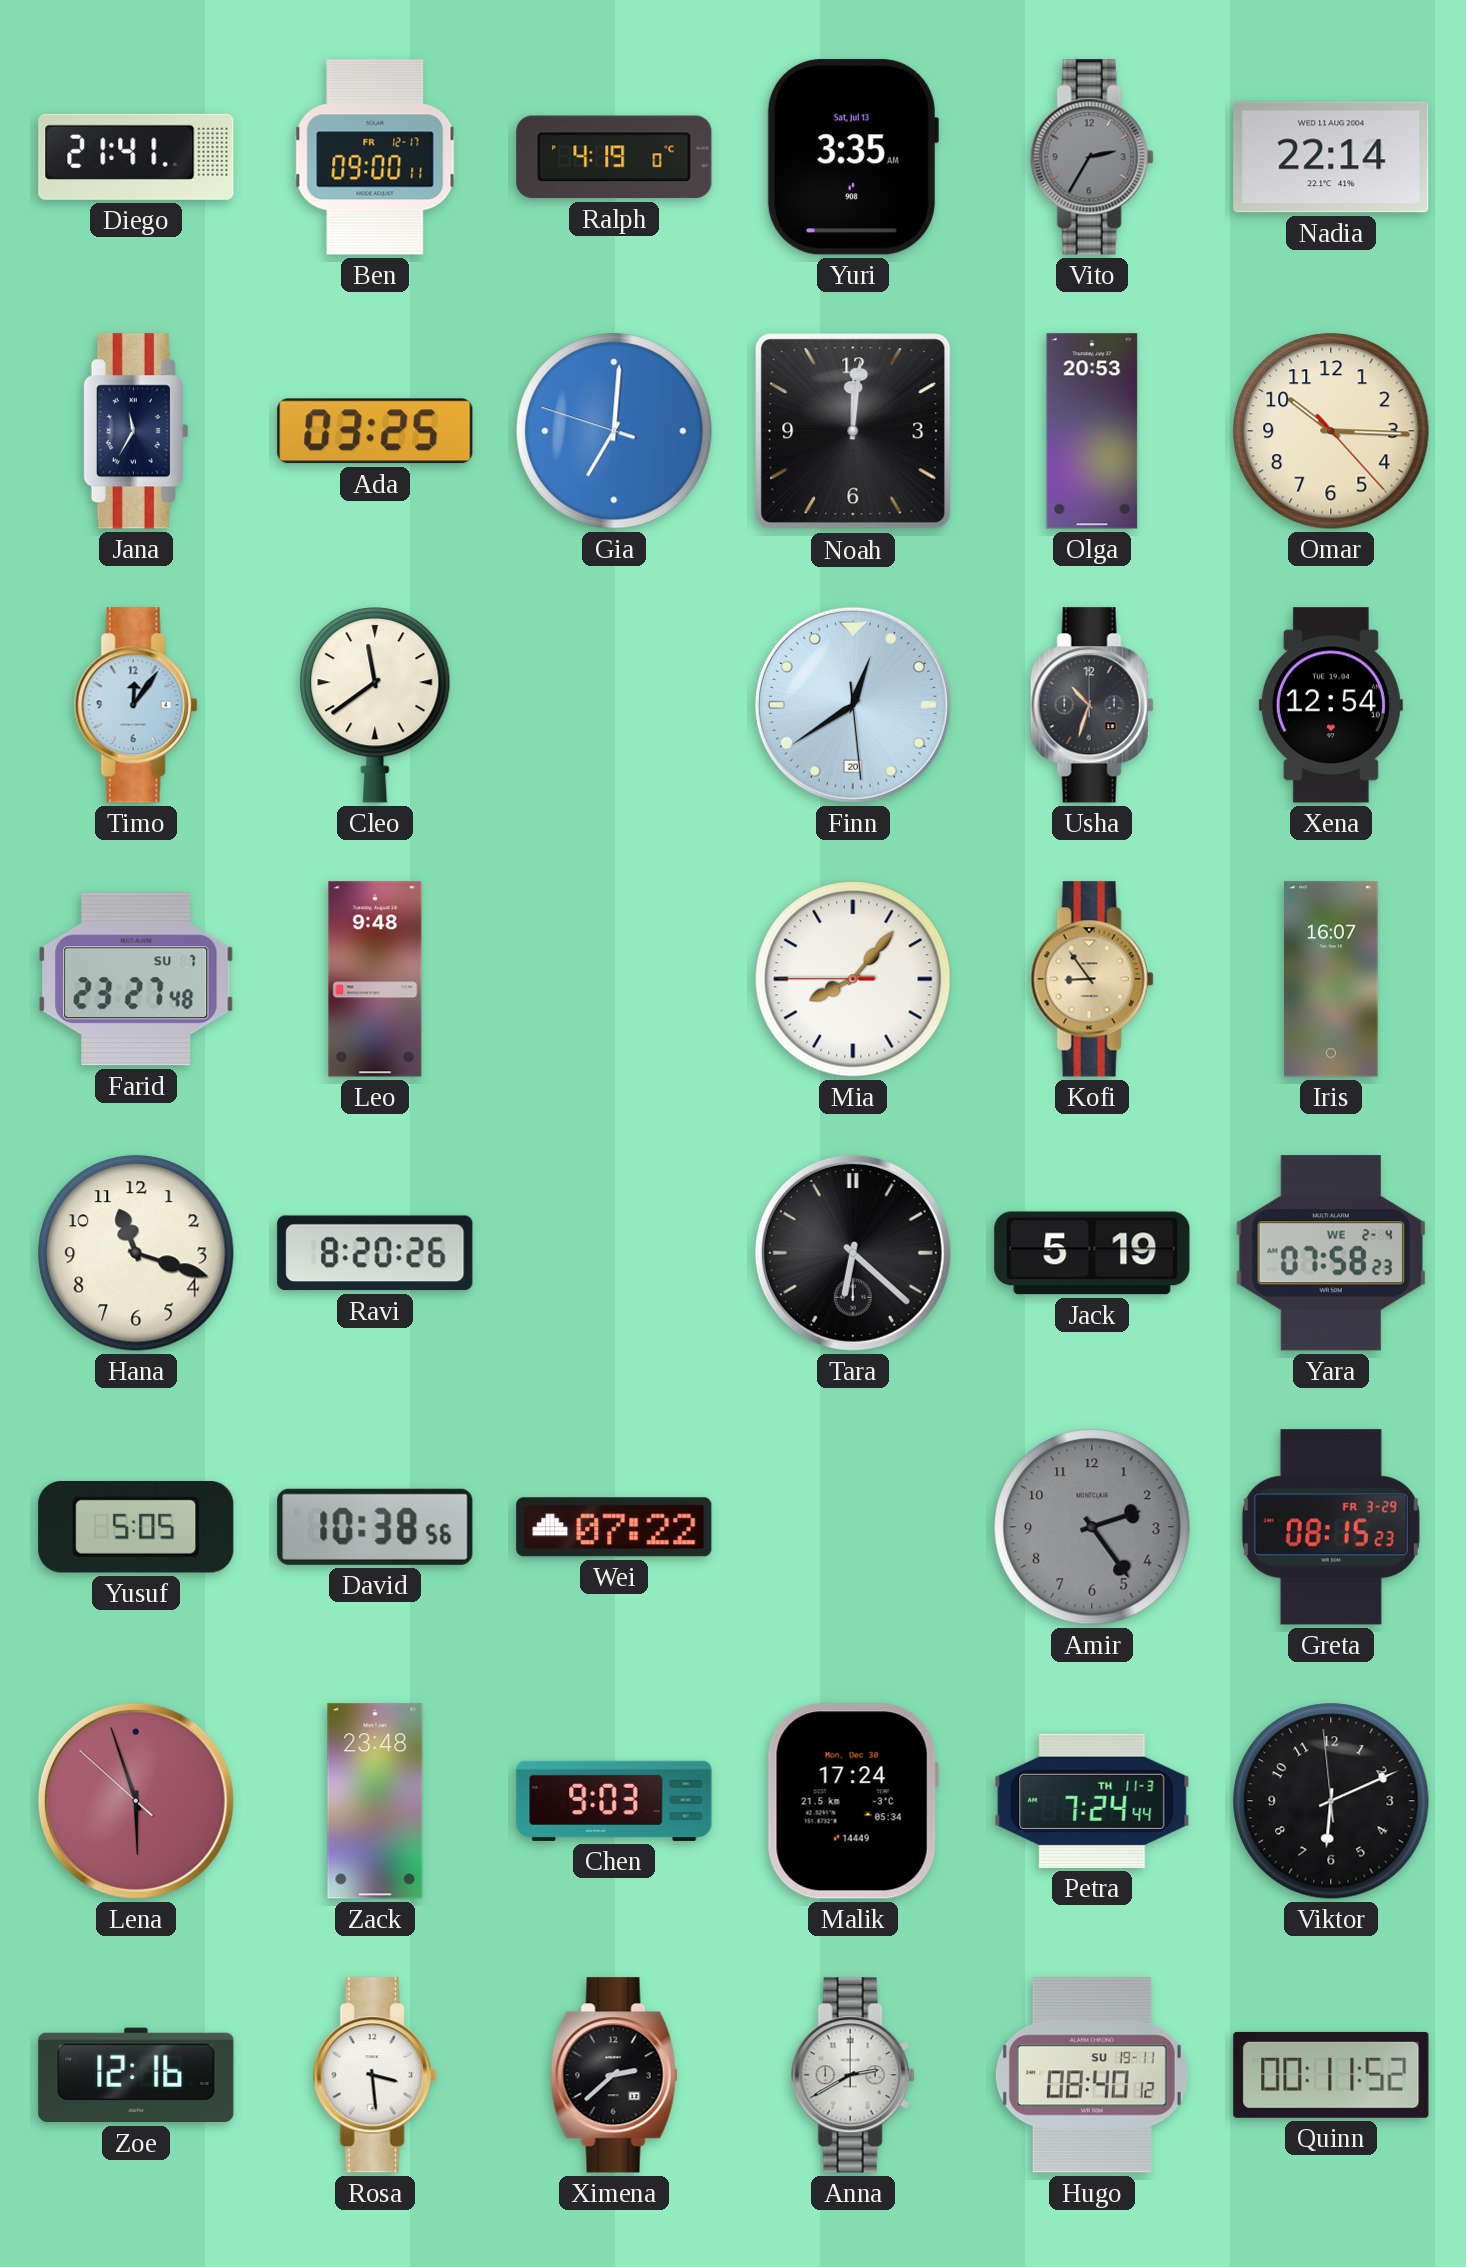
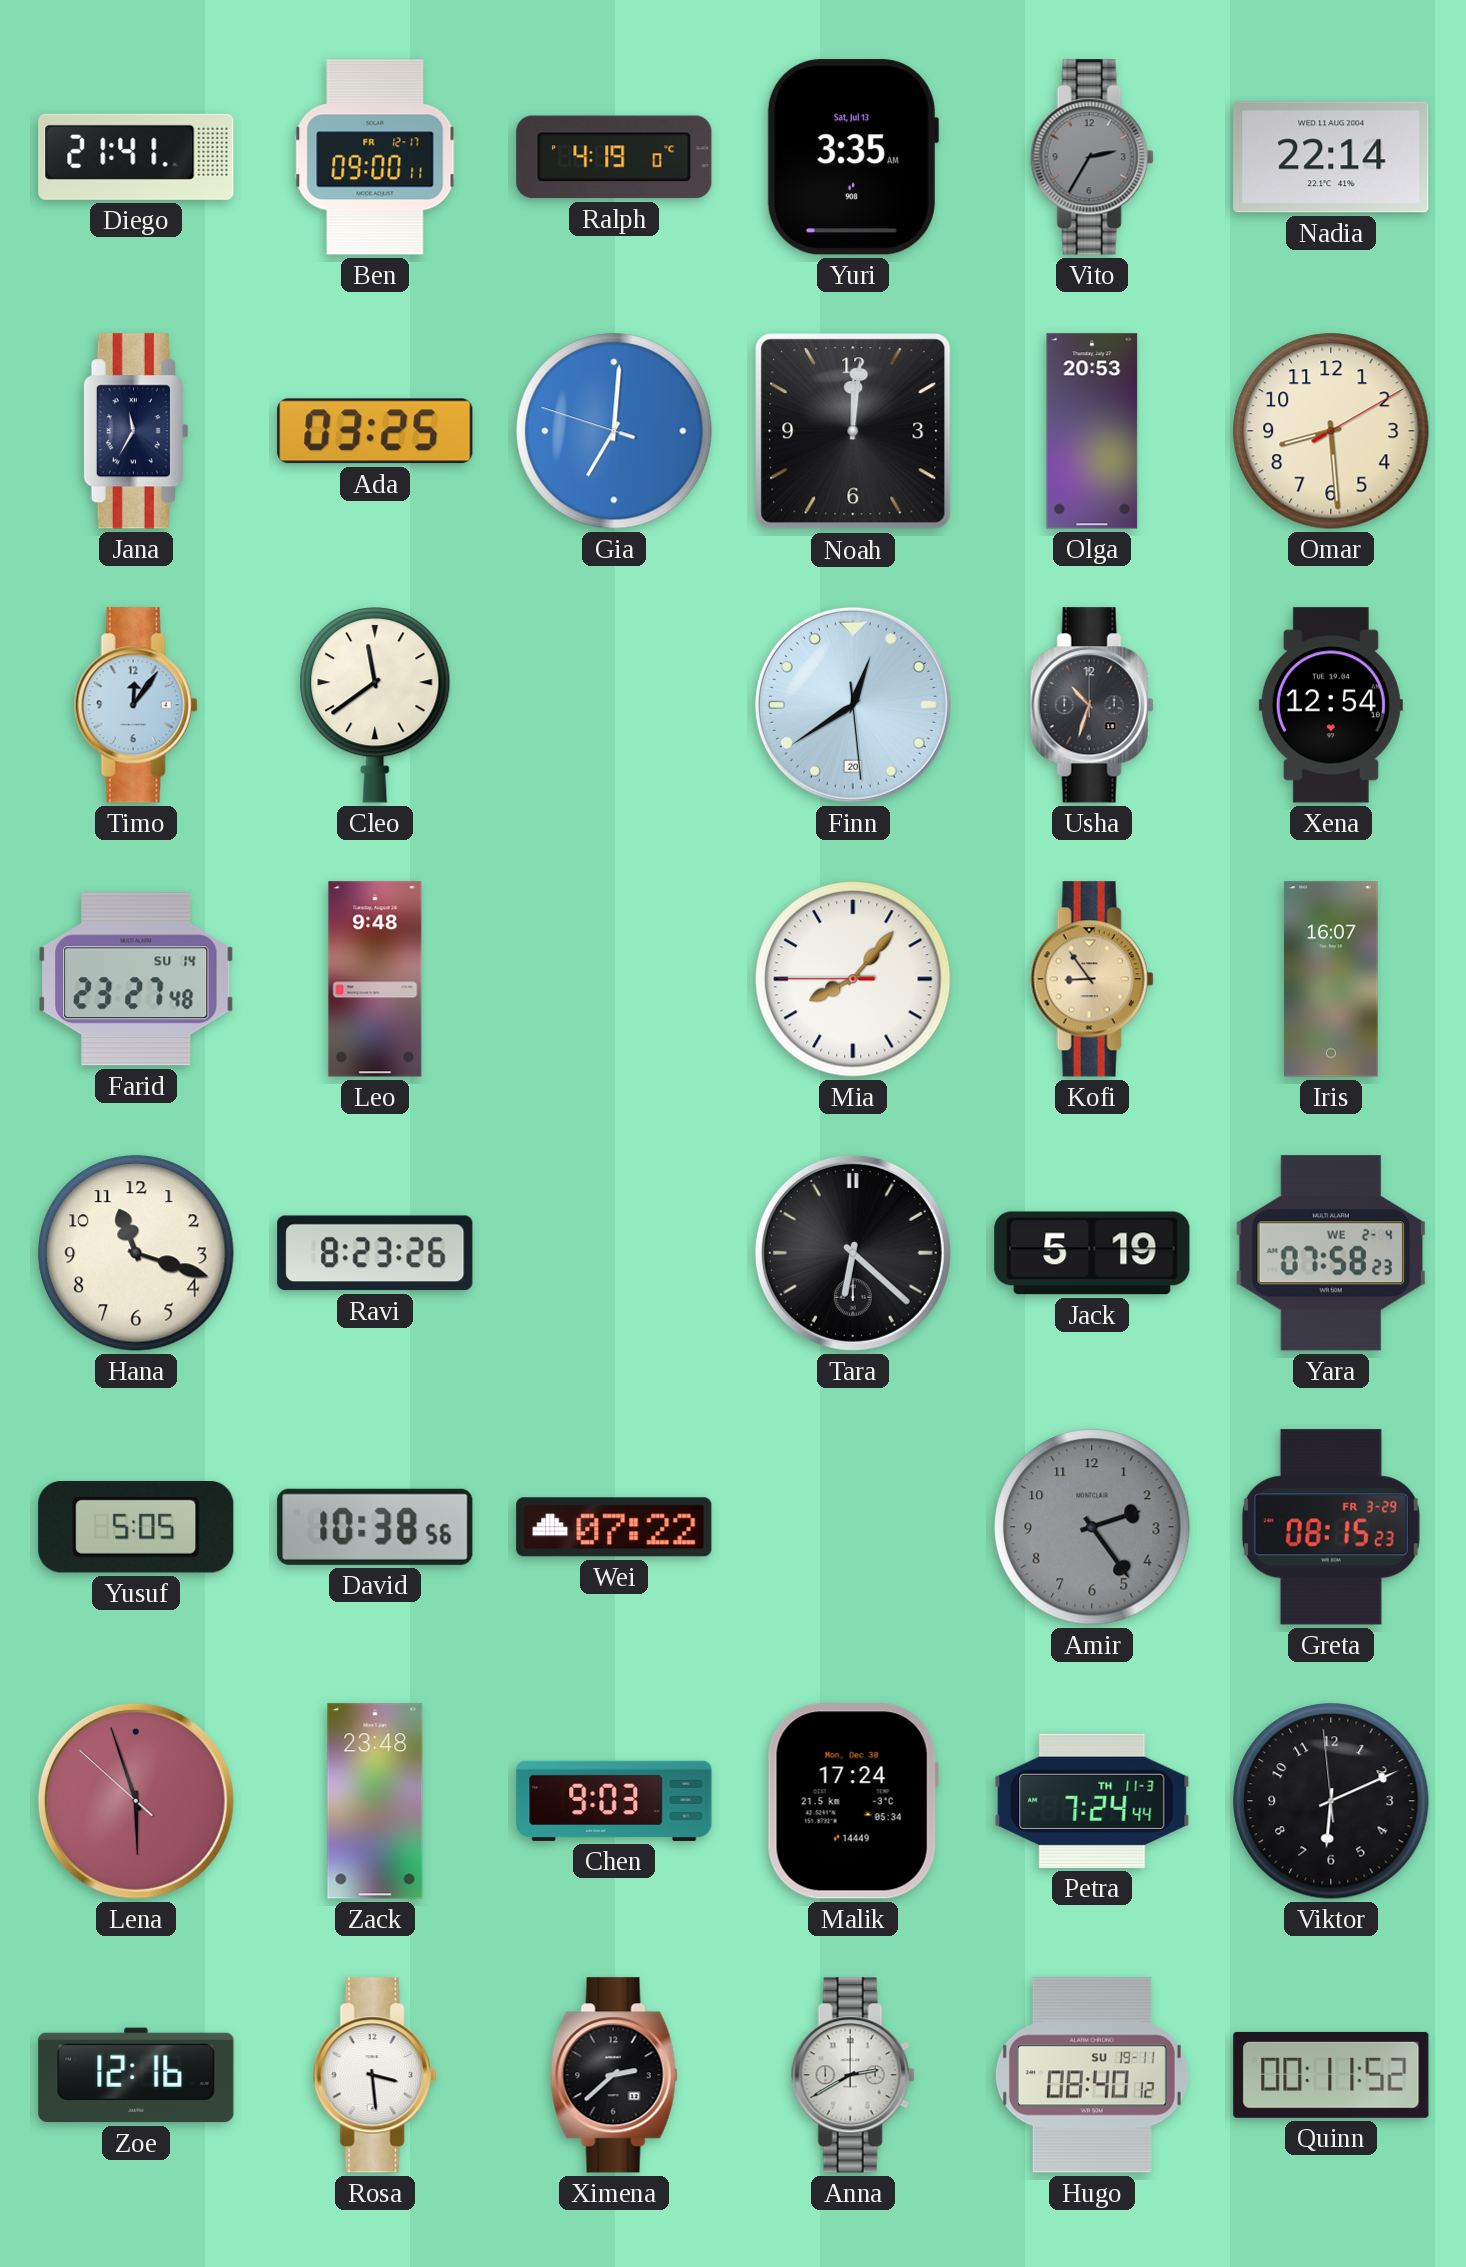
Omar: 10:15 -> 8:29 (1331, 431)
Farid date: SU 7 -> SU 14 (136, 979)
Ravi: 8:20 -> 8:23 (375, 1253)
